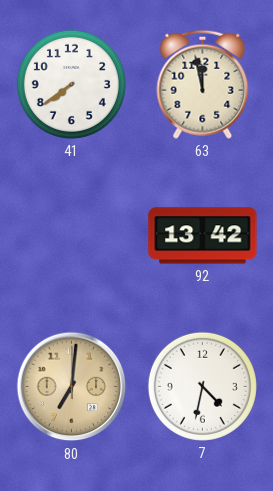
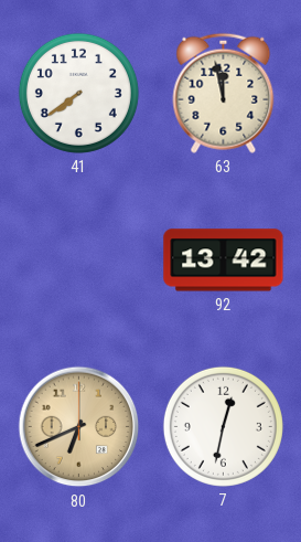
80: 7:01 -> 6:41 (79, 427)
7: 4:32 -> 12:32 (223, 426)
